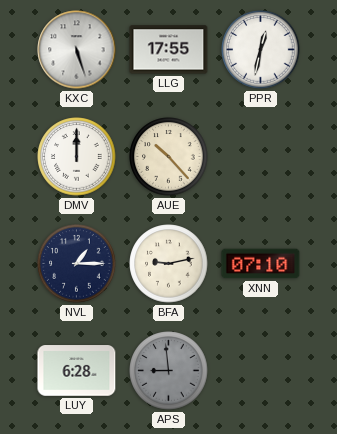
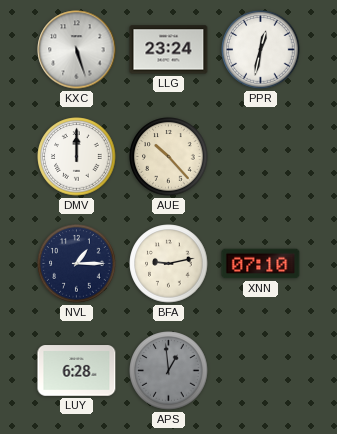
LLG: 17:55 -> 23:24 (169, 50)
APS: 8:59 -> 12:59 (169, 371)
